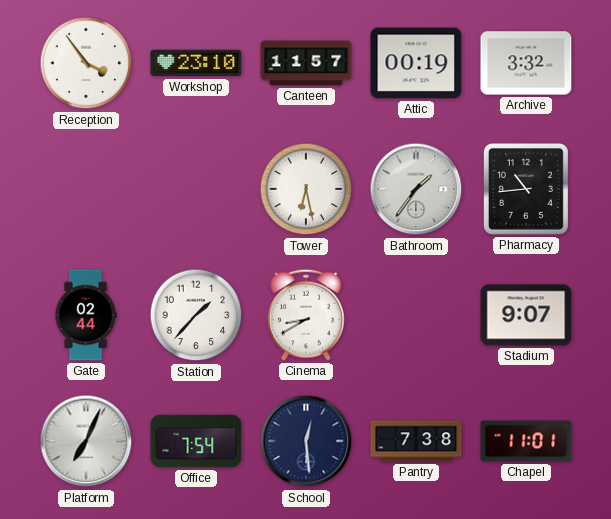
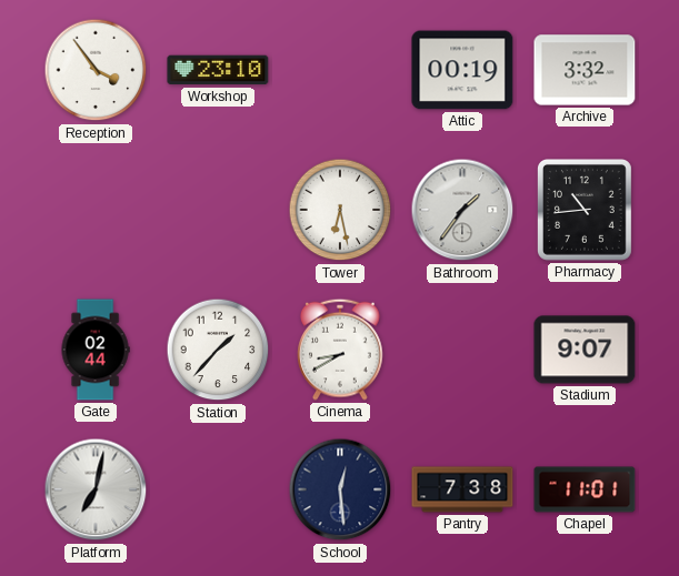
Canteen: 11:57 -> none (306, 63)
Platform: 7:04 -> 7:02 (96, 489)
Office: 7:54 -> none (196, 441)
